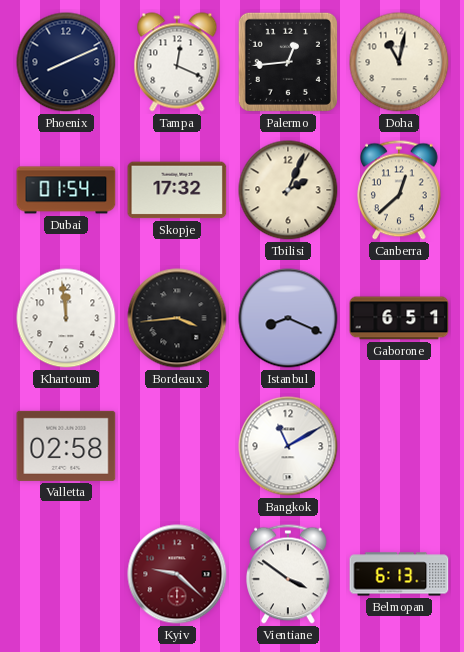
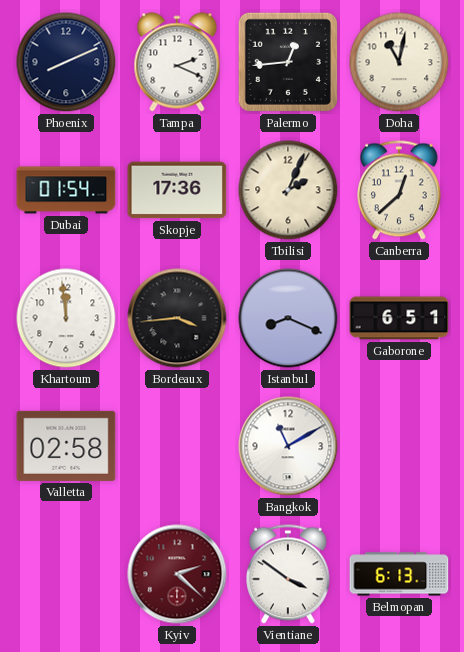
Tampa: 12:19 -> 2:19 (177, 62)
Skopje: 17:32 -> 17:36 (177, 190)
Kyiv: 9:22 -> 2:22 (177, 574)
